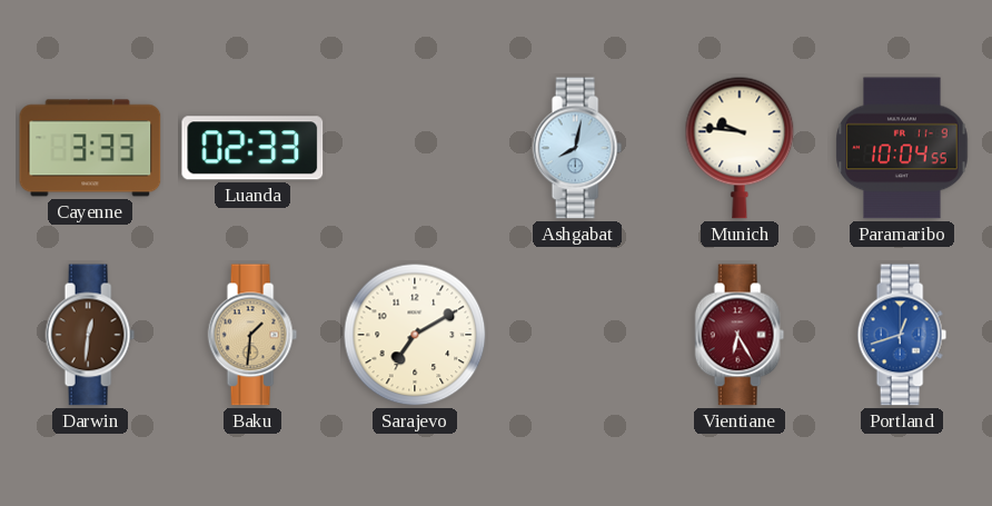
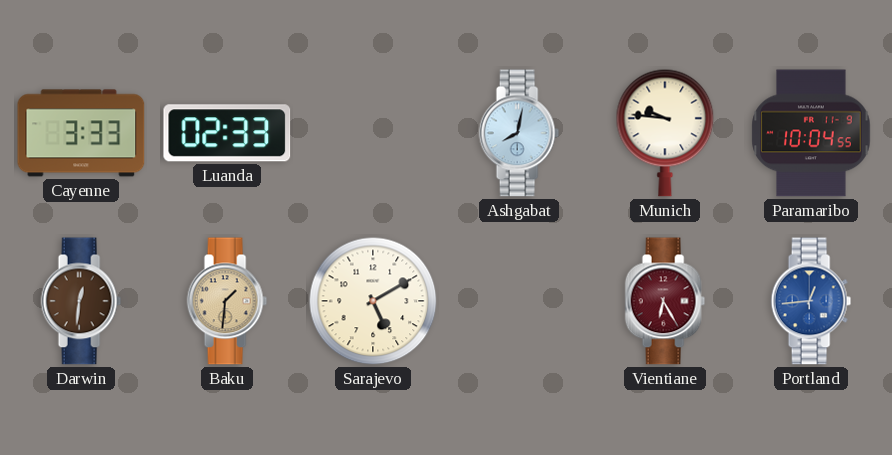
Sarajevo: 7:10 -> 5:10 (373, 301)
Portland: 12:42 -> 12:44 (811, 301)
